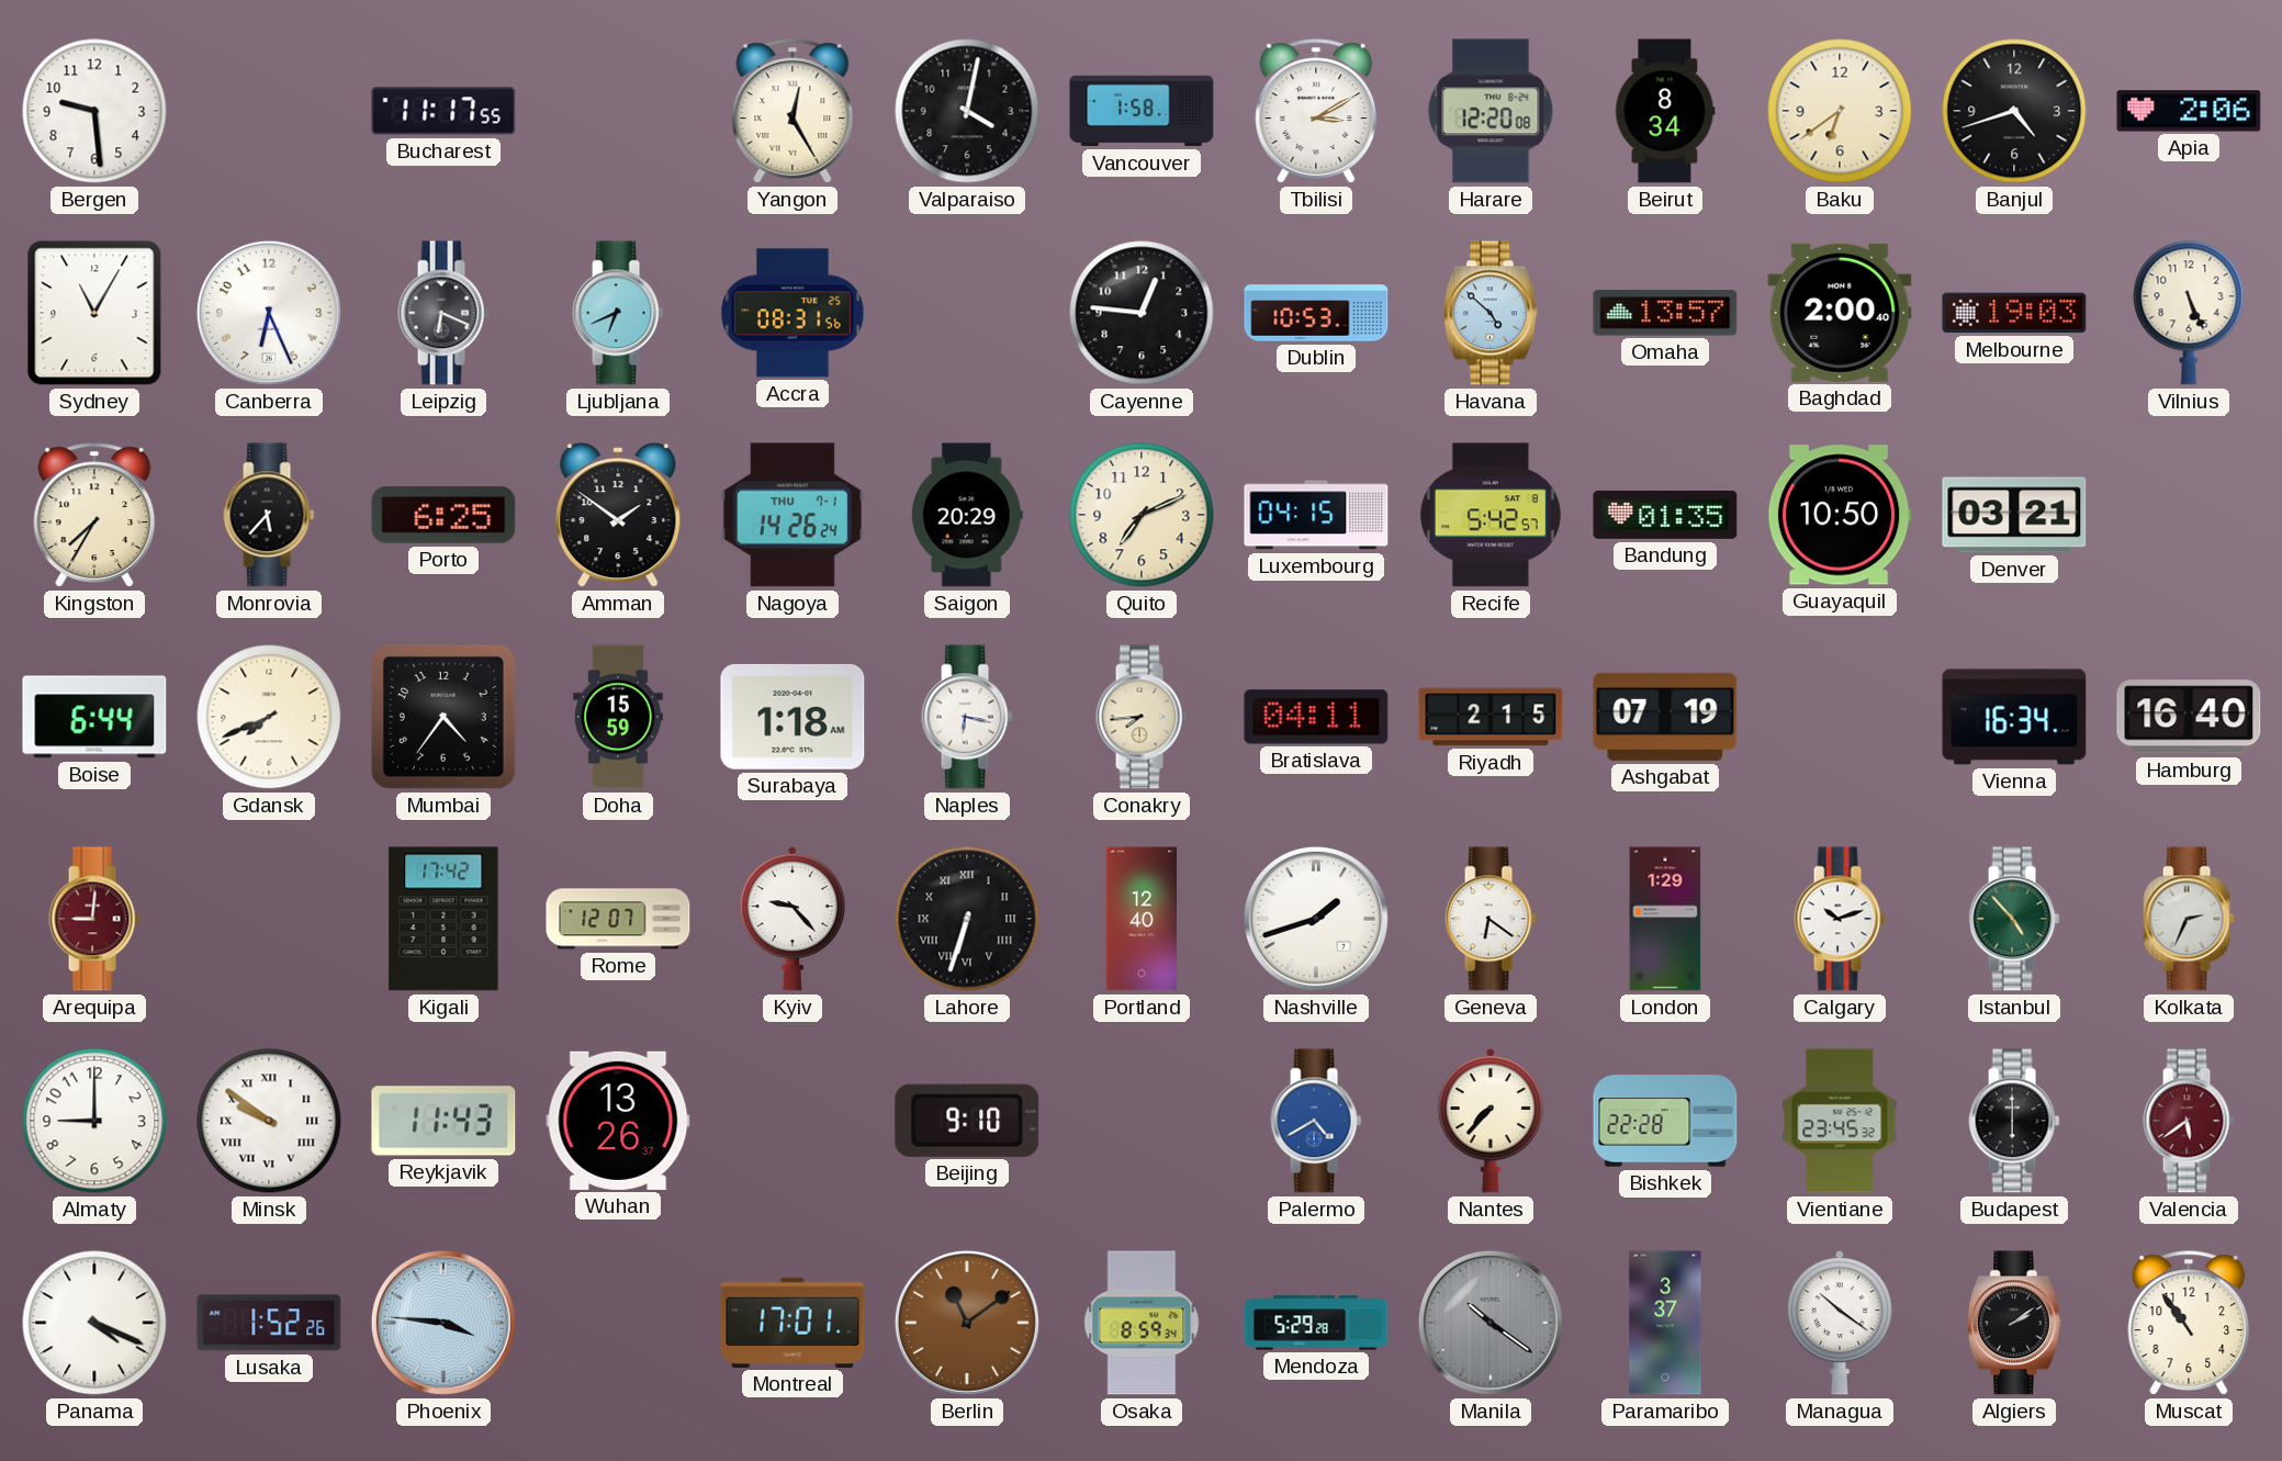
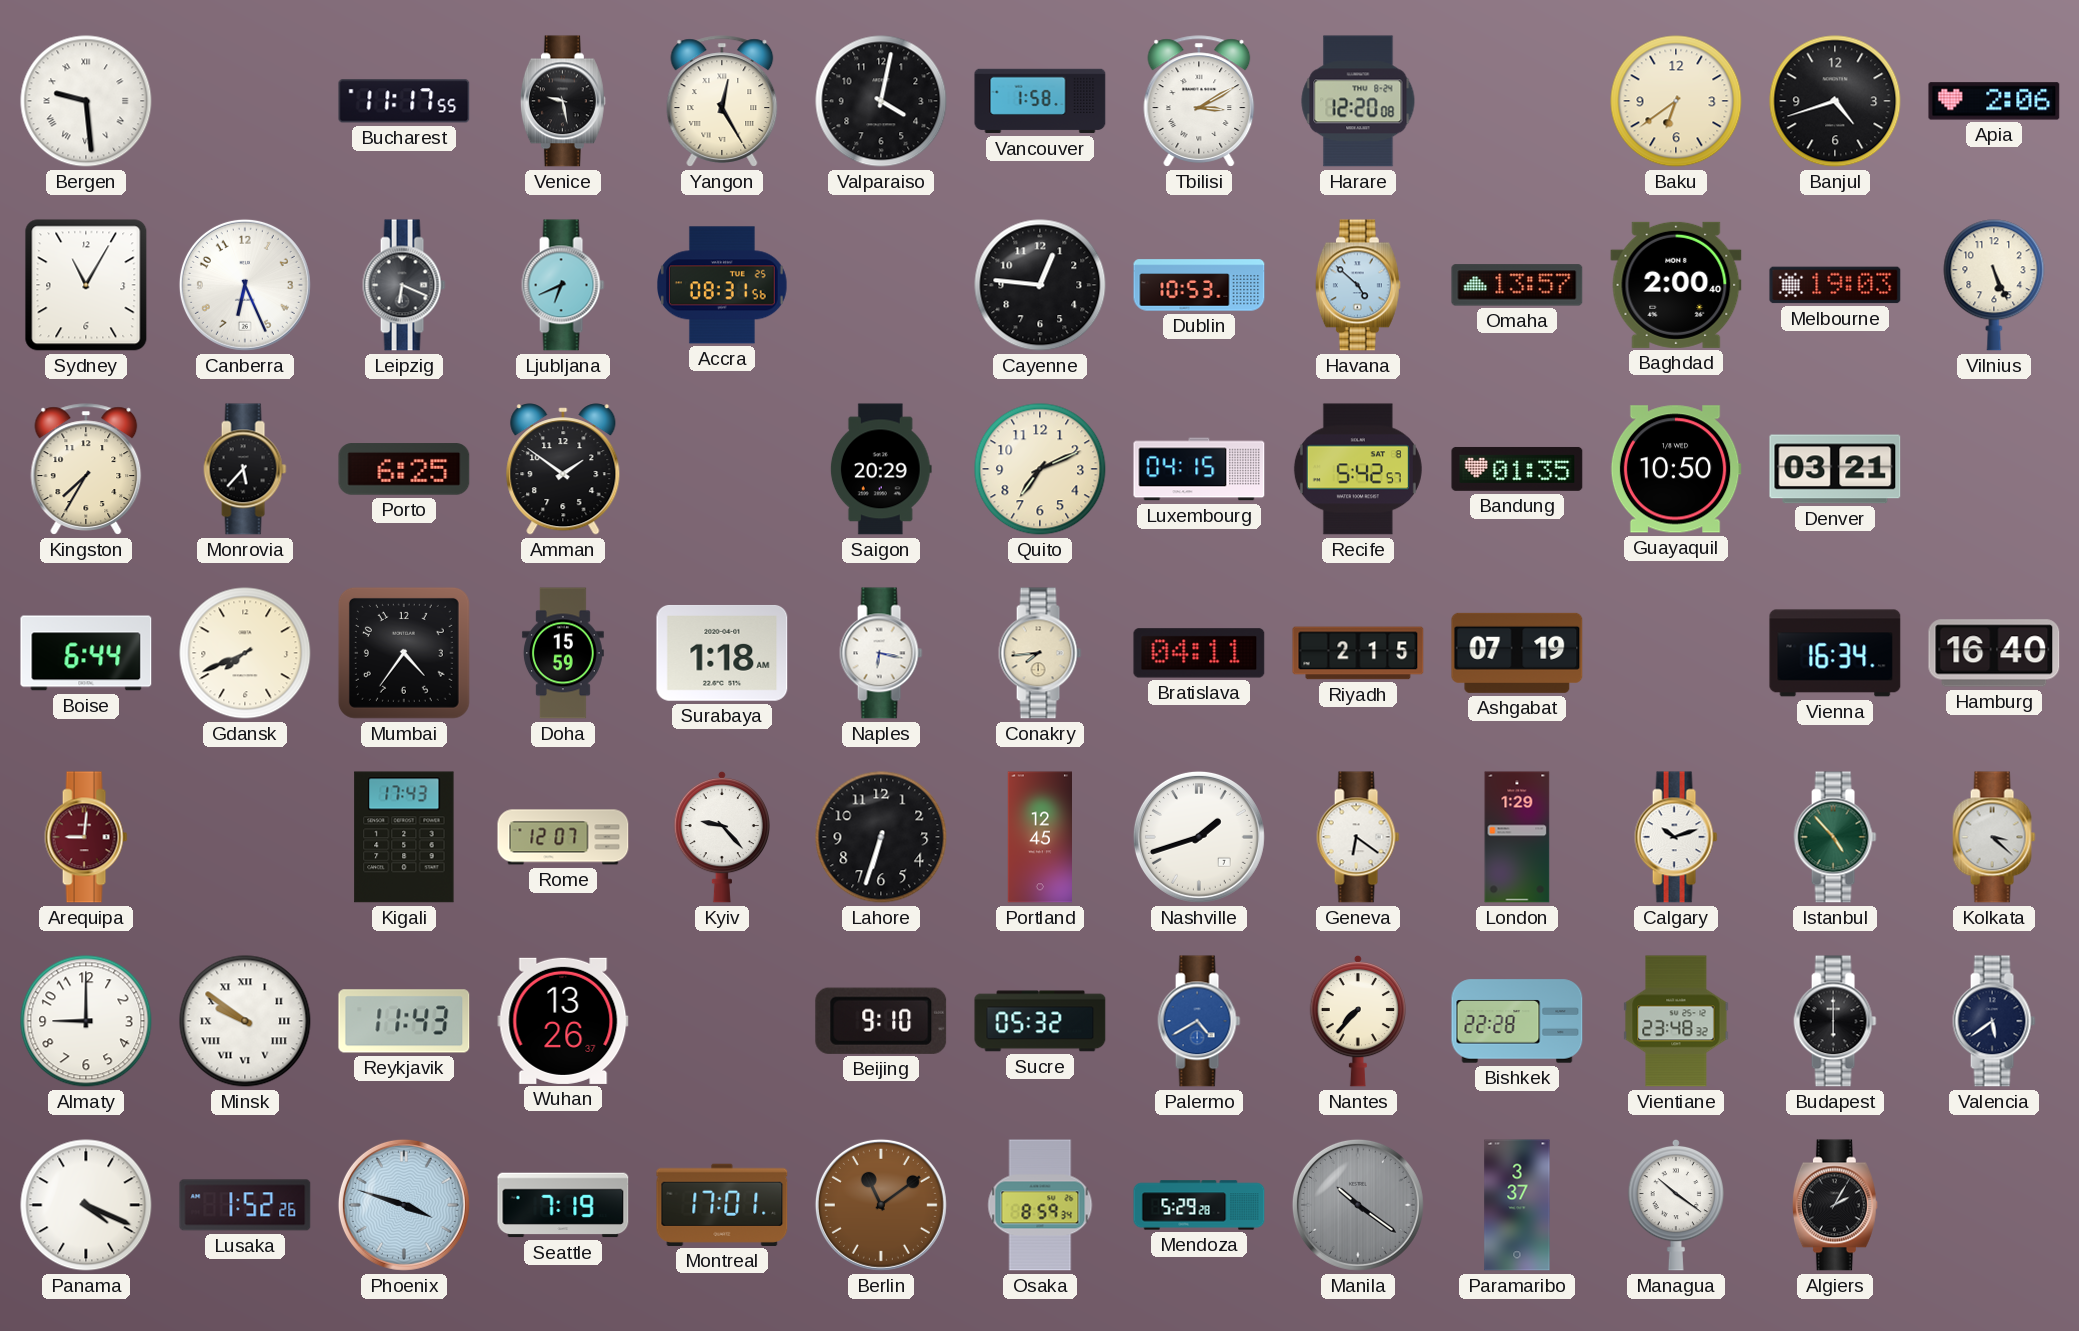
Bergen numerals: Arabic -> Roman (86, 101)
Venice: none -> 9:28 (563, 101)
Beirut: 8:34 -> none (1665, 111)
Nagoya: 14:26 -> none (792, 515)
Kigali: 17:42 -> 17:43 (404, 837)
Lahore numerals: Roman -> Arabic (881, 837)
Portland: 12:40 -> 12:45 (1039, 837)
Kolkata: 2:34 -> 3:22 (1994, 837)
Sucre: none -> 05:32 (1040, 1021)
Vientiane: 23:45 -> 23:48 (1676, 1021)
Valencia dial: burgundy -> navy (1994, 1021)
Phoenix: 3:46 -> 3:48 (404, 1205)
Seattle: none -> 7:19 (563, 1205)
Algiers: 2:09 -> 2:05 (1835, 1205)
Muscat: 10:54 -> none (2189, 1323)
